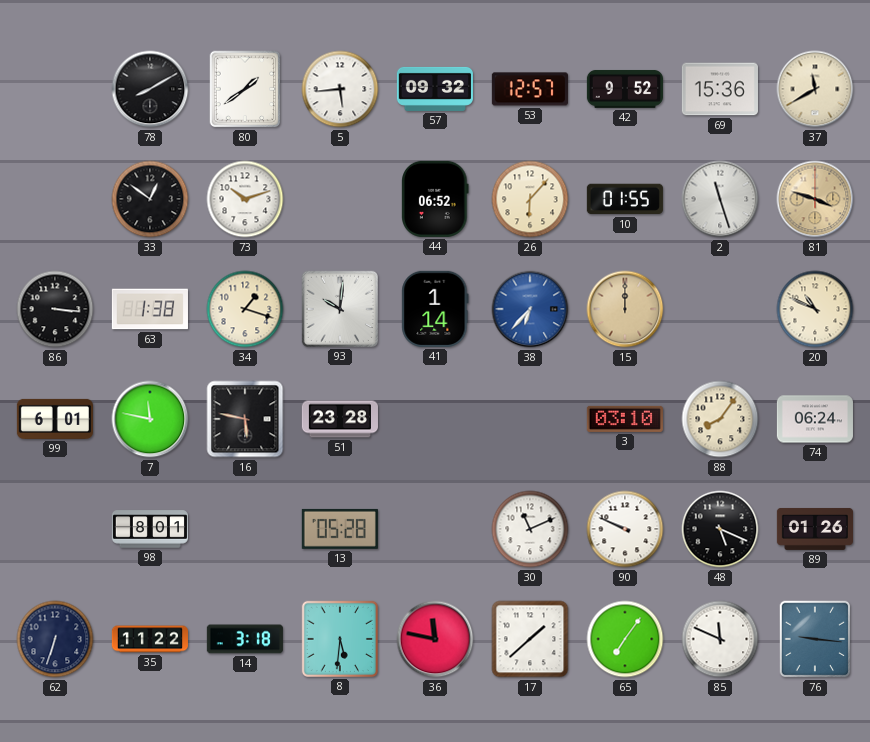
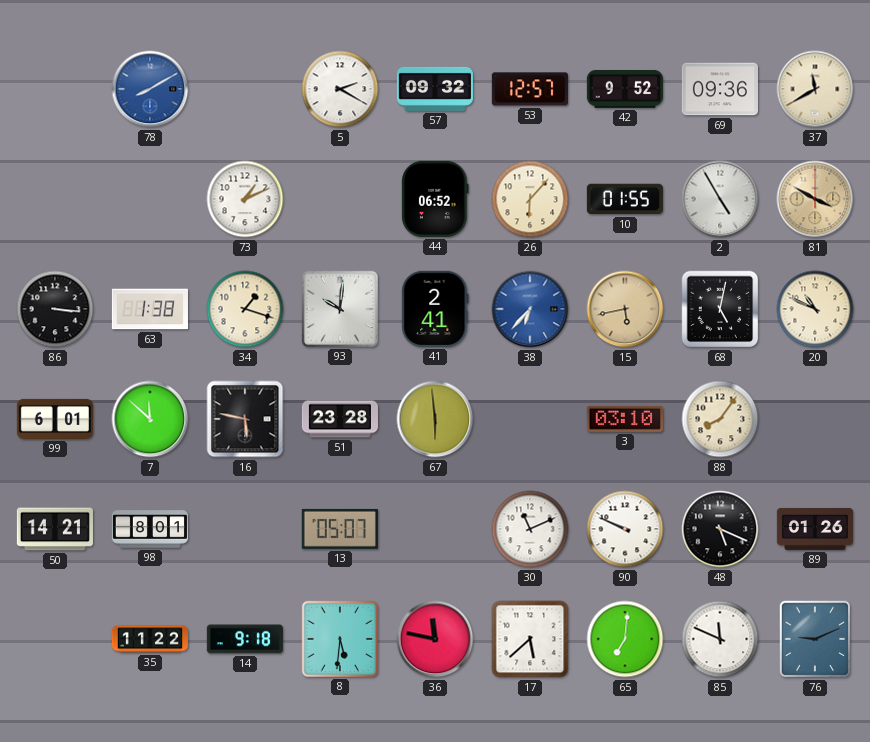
78 dial: black -> blue (150, 89)
80: 1:39 -> none (245, 89)
5: 5:44 -> 2:20 (340, 89)
69: 15:36 -> 09:36 (720, 89)
33: 12:51 -> none (150, 199)
73: 10:12 -> 1:11 (245, 199)
2: 11:27 -> 4:55 (720, 199)
81: 3:48 -> 3:50 (815, 199)
41: 1:14 -> 2:41 (435, 309)
15: 12:00 -> 5:43 (625, 309)
68: none -> 5:02 (720, 309)
7: 11:47 -> 11:52 (150, 419)
67: none -> 5:59 (435, 419)
74: 06:24 -> none (815, 419)
50: none -> 14:21 (55, 529)
13: 05:28 -> 05:07 (340, 529)
62: 6:33 -> none (55, 639)
14: 3:18 -> 9:18 (245, 639)
17: 1:38 -> 5:38 (530, 639)
65: 7:06 -> 7:01 (625, 639)
76: 9:16 -> 9:11 (815, 639)
